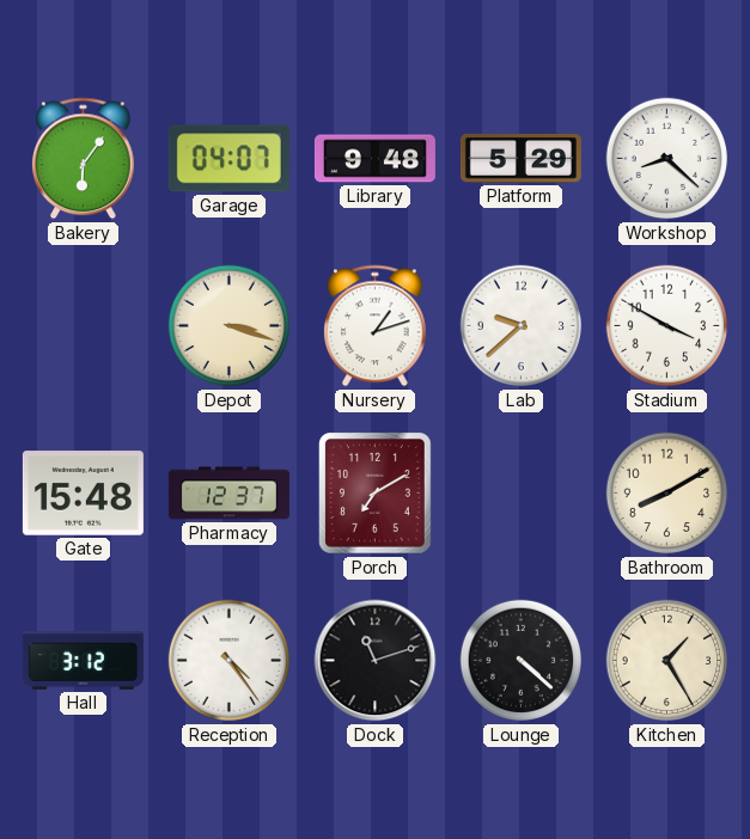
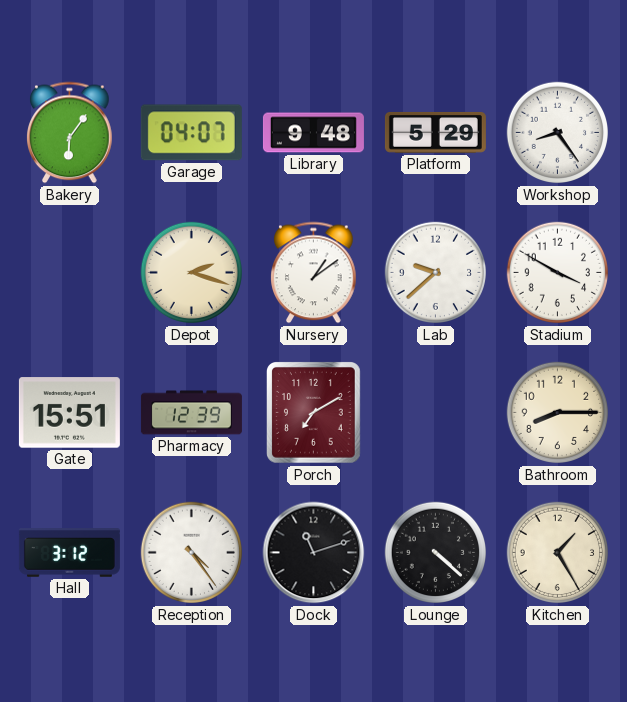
Workshop: 8:22 -> 8:24 (558, 133)
Depot: 3:18 -> 2:18 (192, 273)
Nursery: 1:12 -> 1:09 (314, 273)
Gate: 15:48 -> 15:51 (69, 413)
Pharmacy: 12:37 -> 12:39 (191, 413)
Bathroom: 8:10 -> 8:15 (558, 413)
